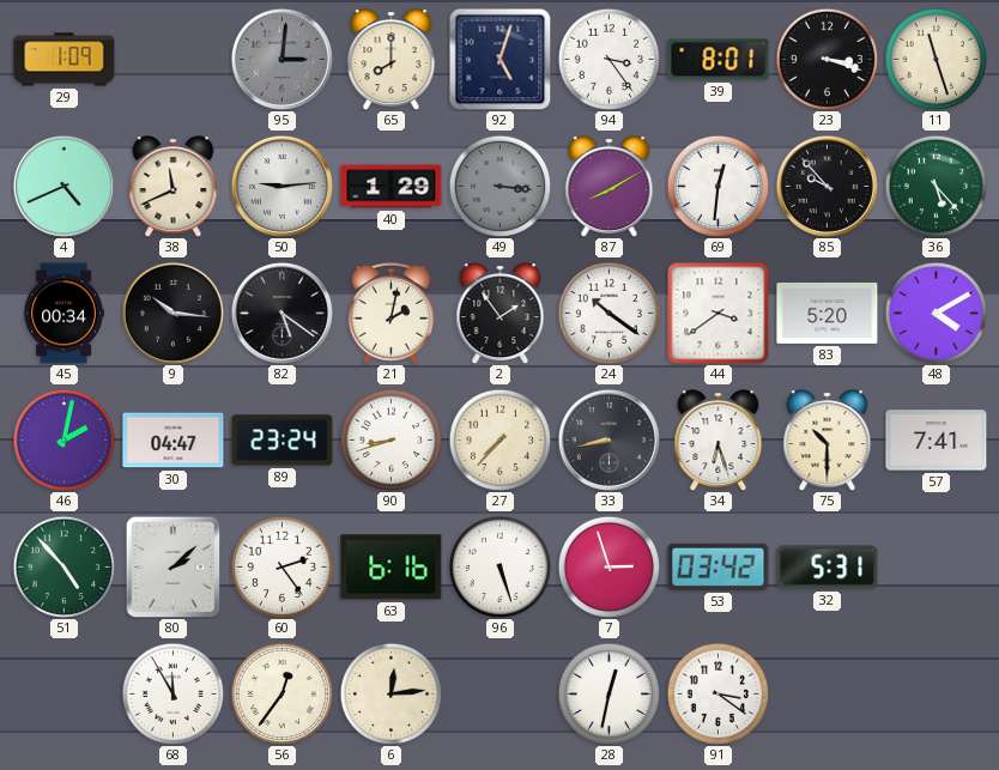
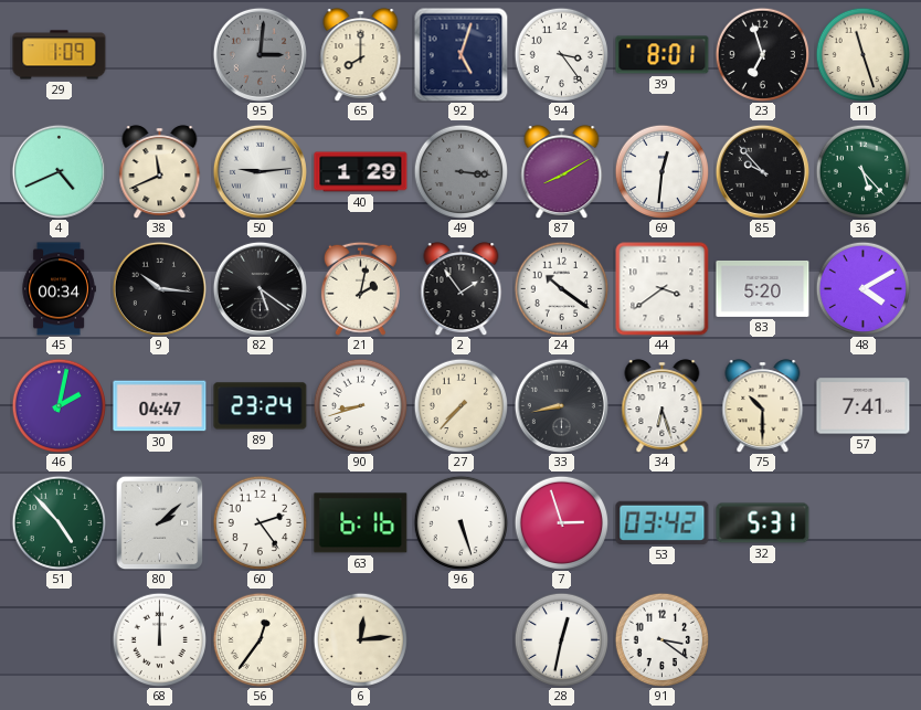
23: 3:18 -> 6:57 (762, 54)
68: 11:55 -> 12:00 (159, 639)
